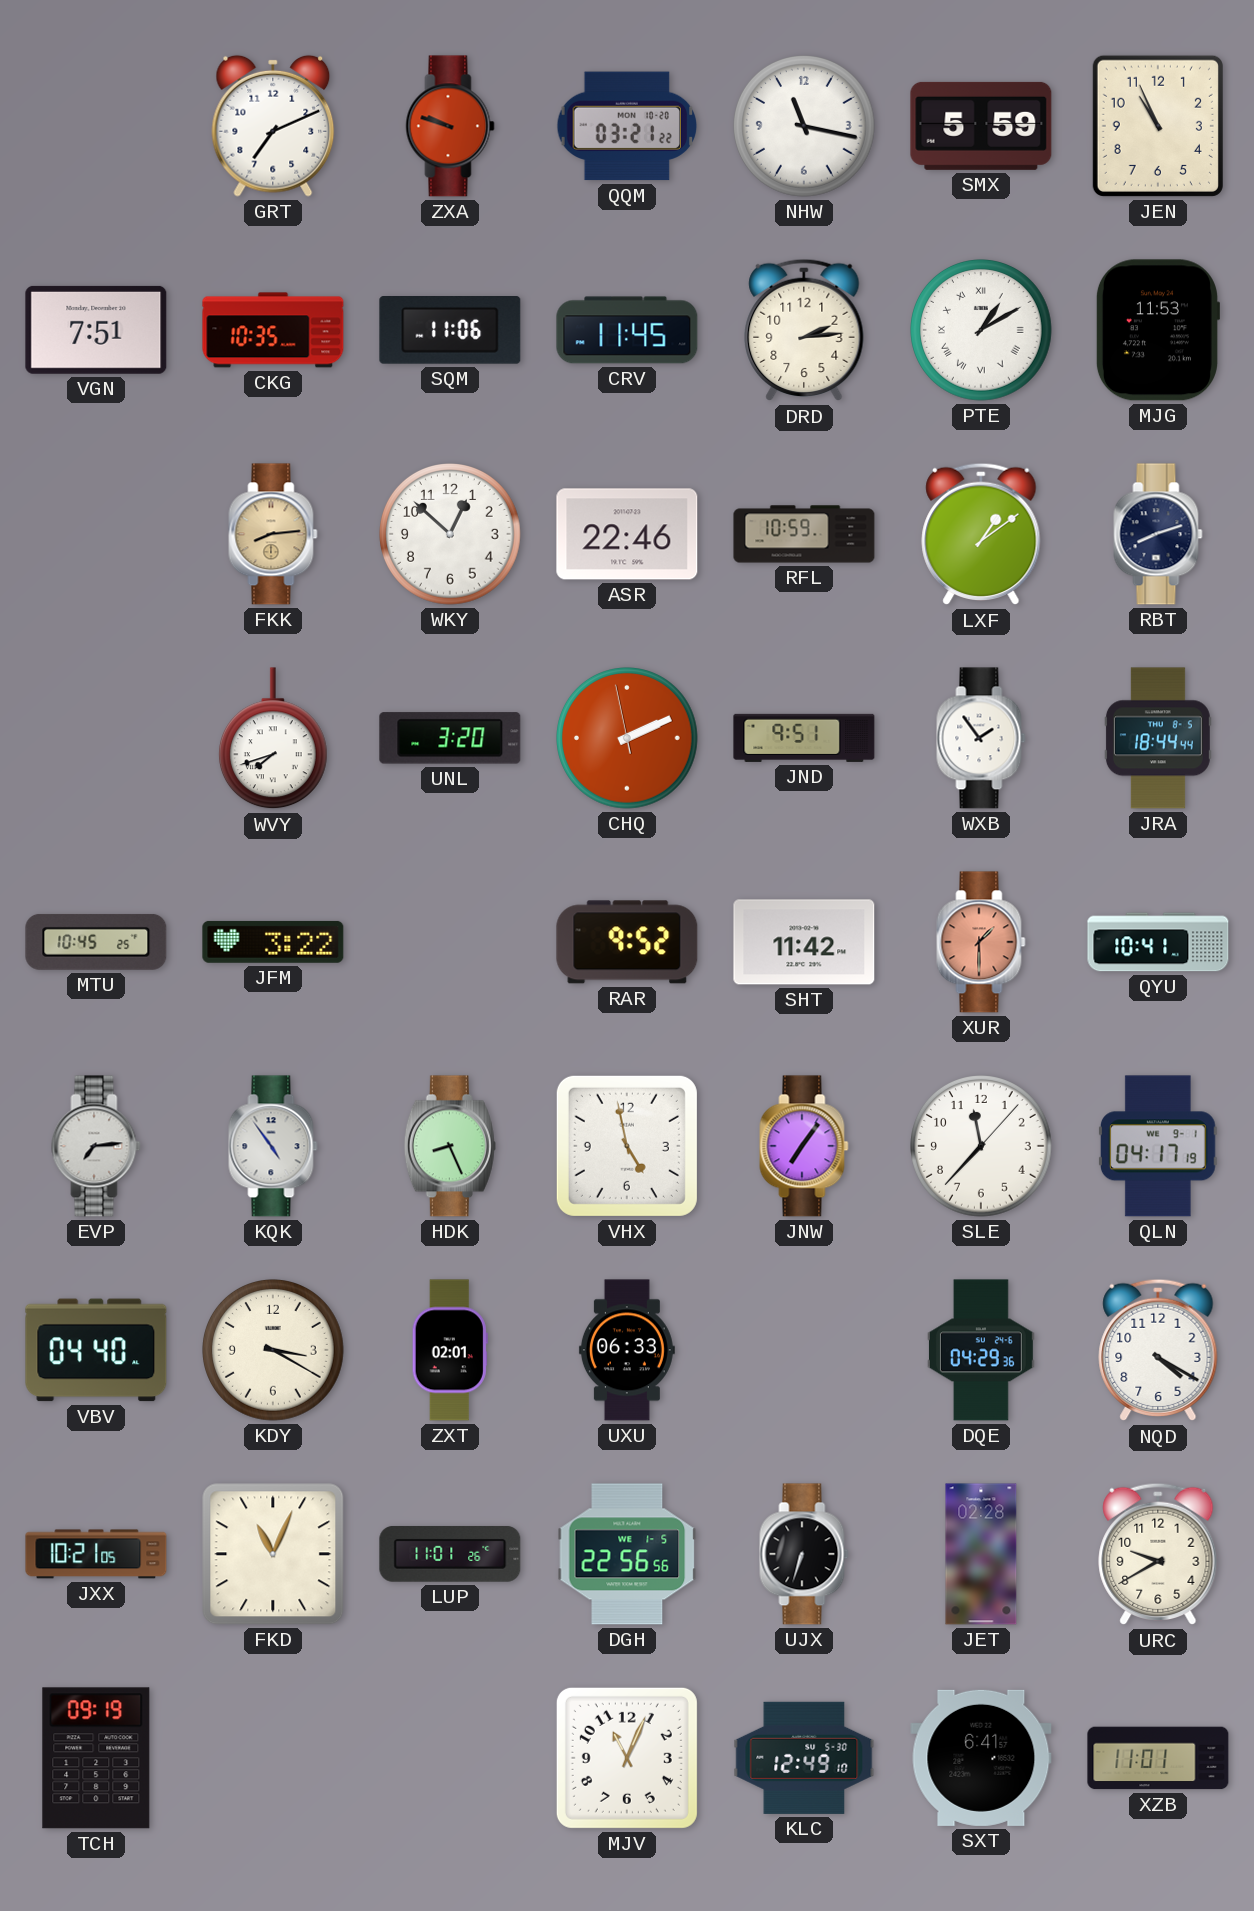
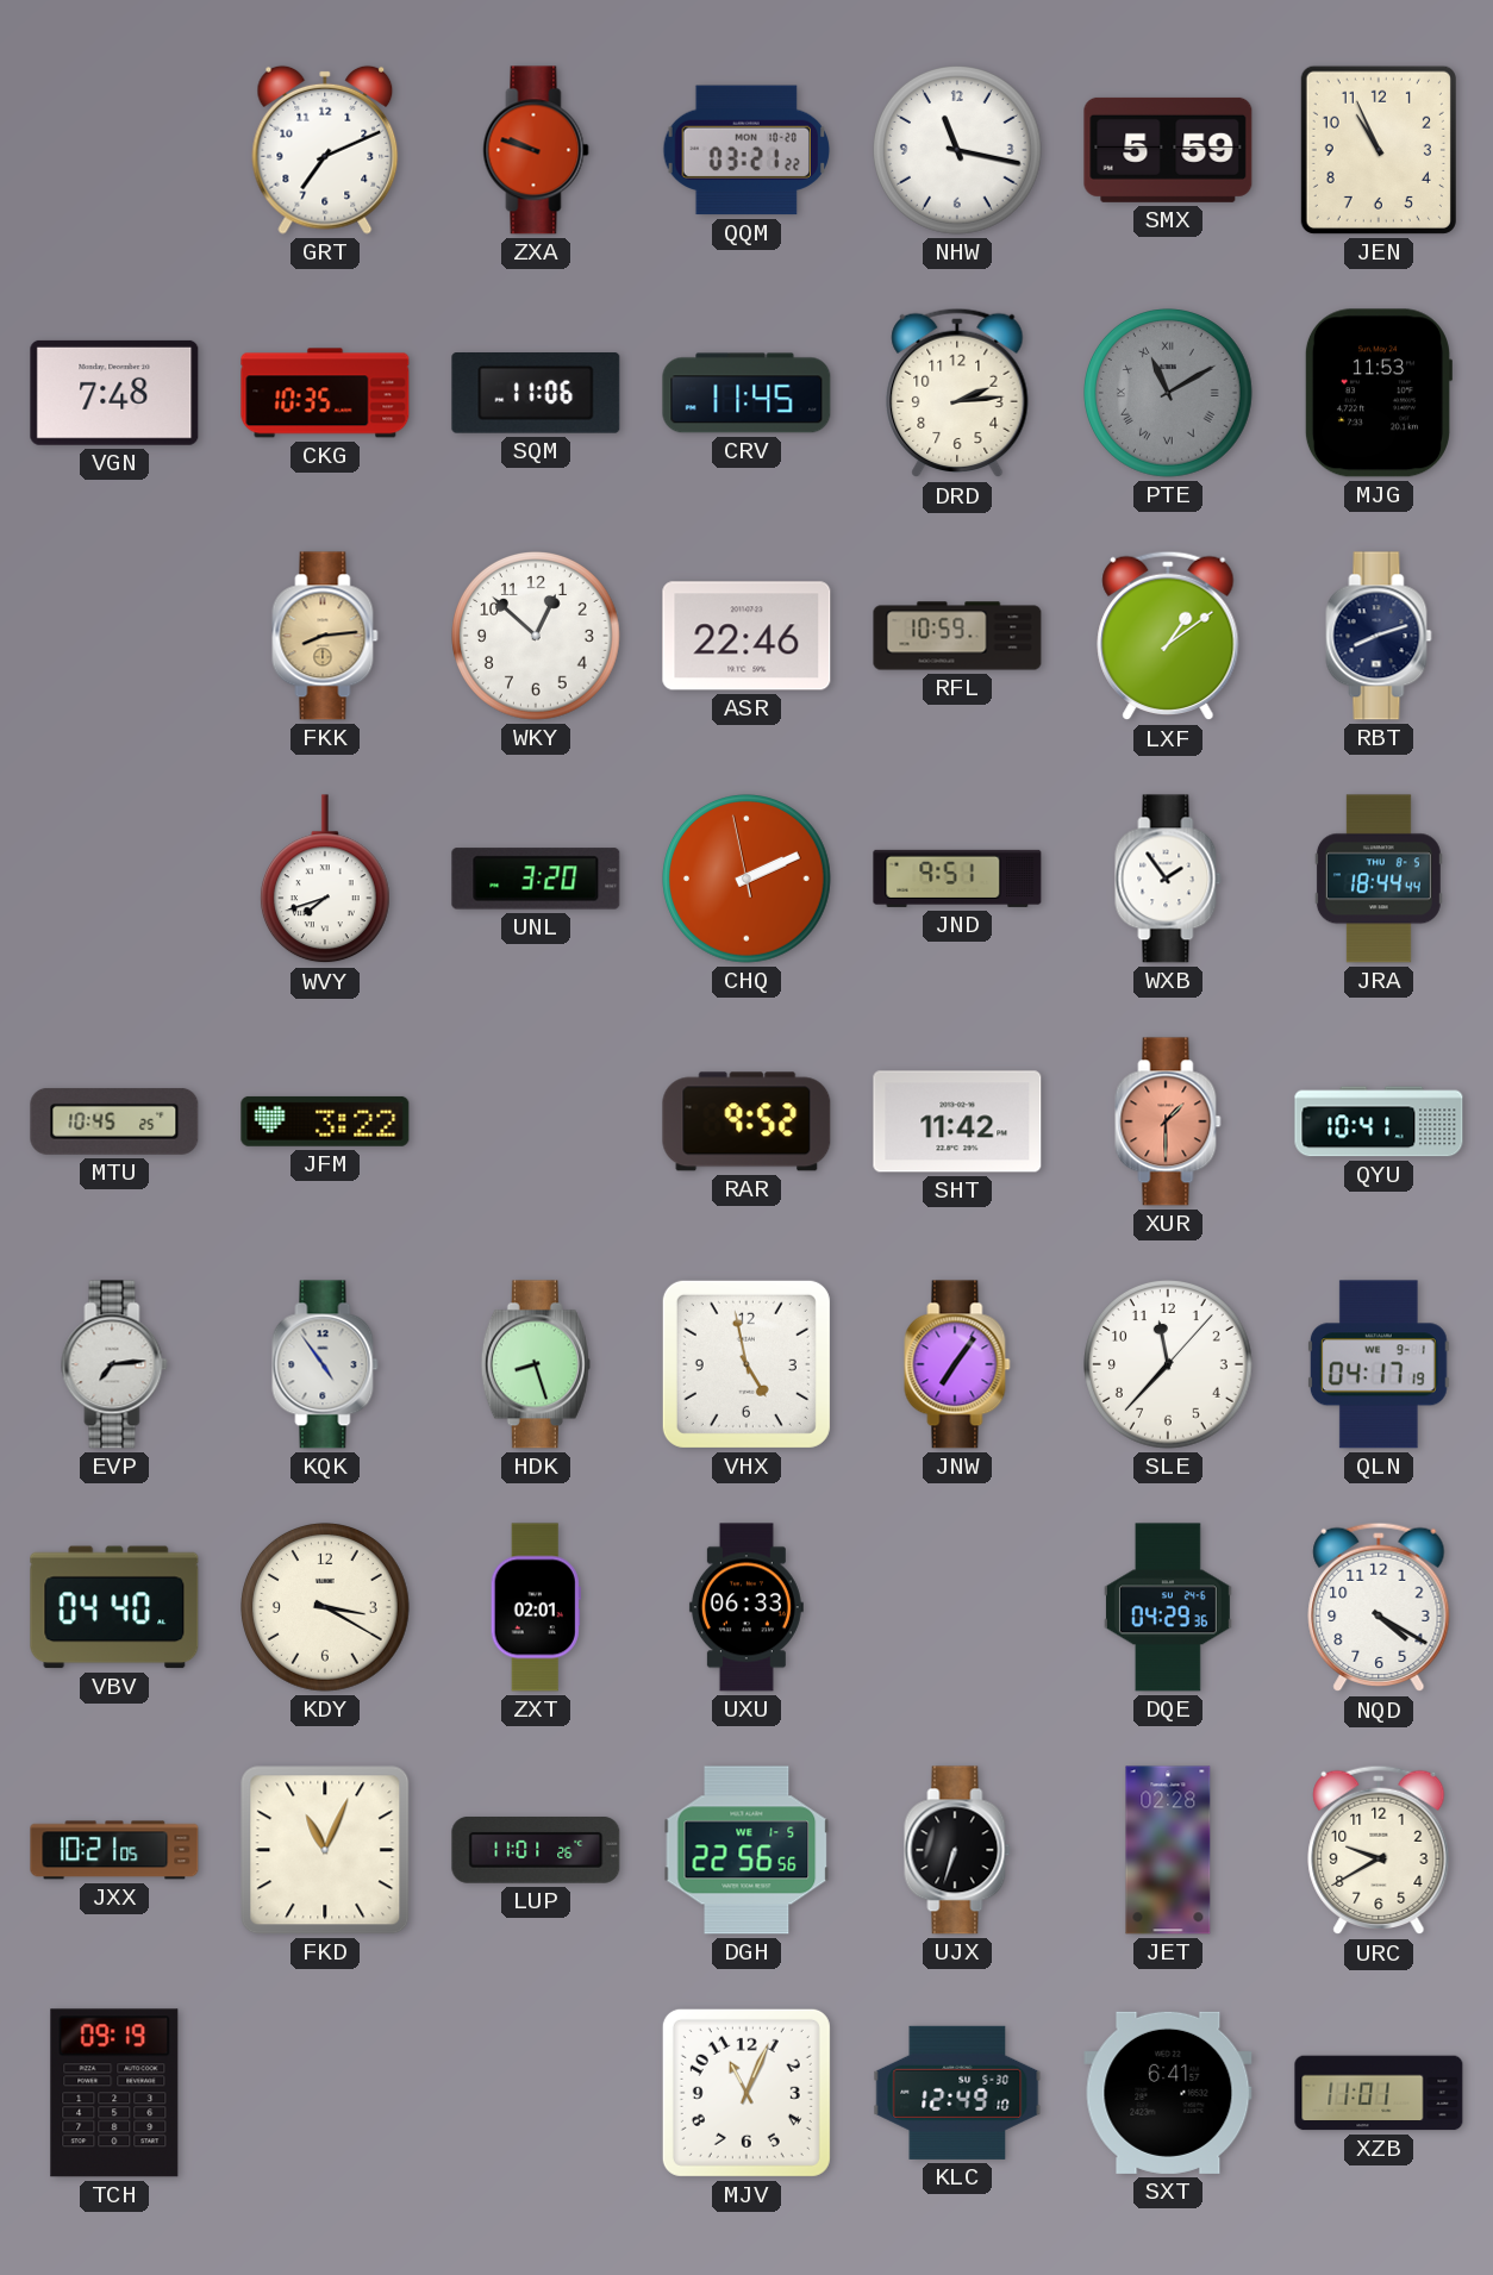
VGN: 7:51 -> 7:48 (114, 393)
PTE: 1:10 -> 11:10 (1169, 394)
PTE dial: white -> grey (1169, 394)
HDK: 8:26 -> 8:27 (536, 1364)
